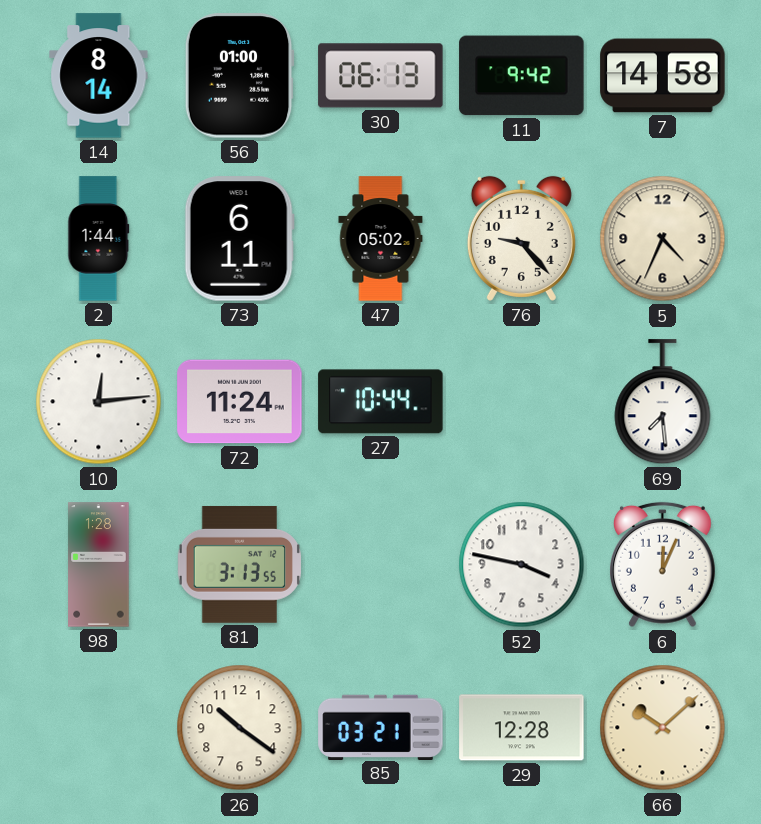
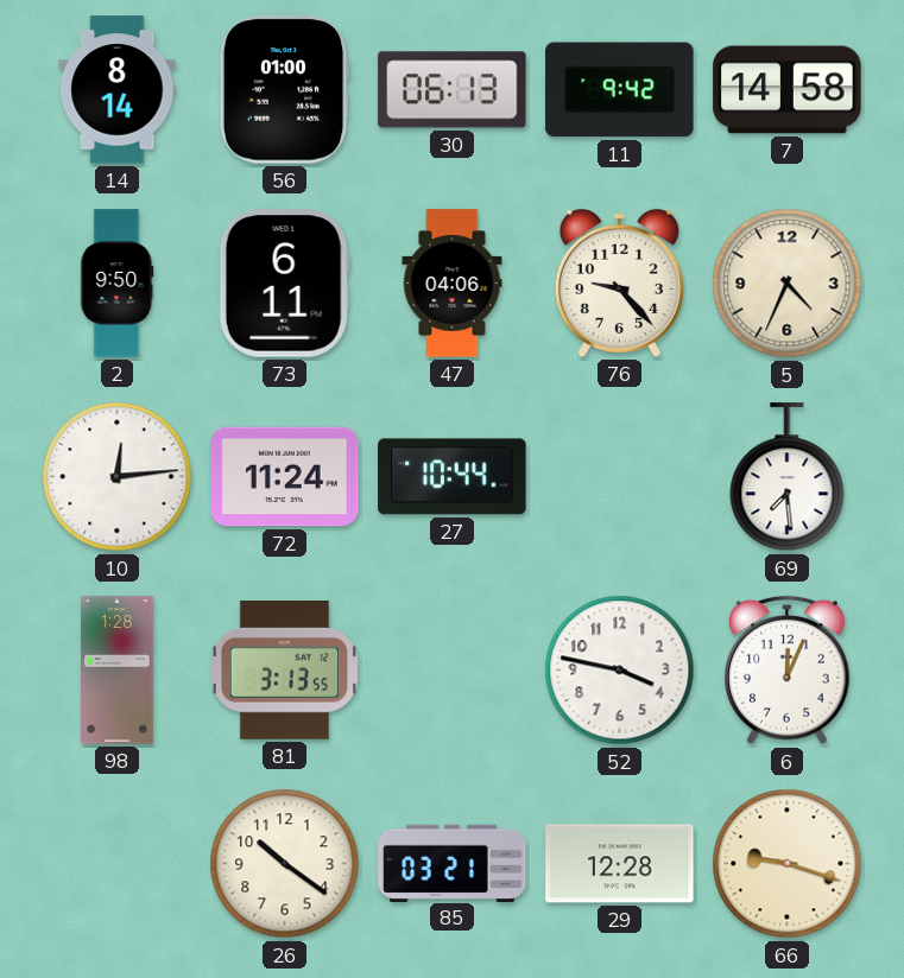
2: 1:44 -> 9:50 (118, 284)
47: 05:02 -> 04:06 (453, 284)
66: 10:08 -> 9:18 (788, 864)
